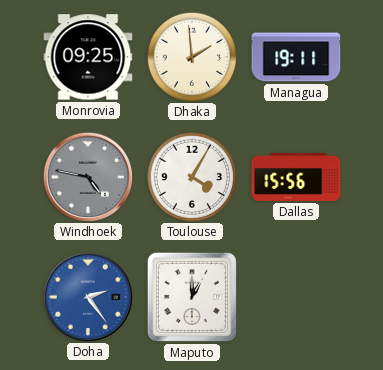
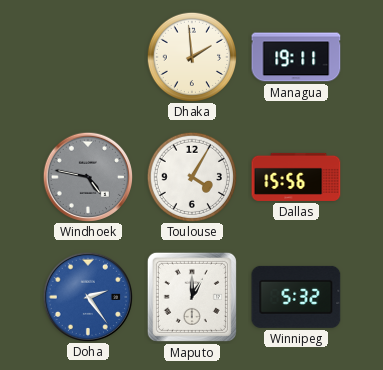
Monrovia: 09:25 -> none (88, 57)
Winnipeg: none -> 5:32 (296, 297)
